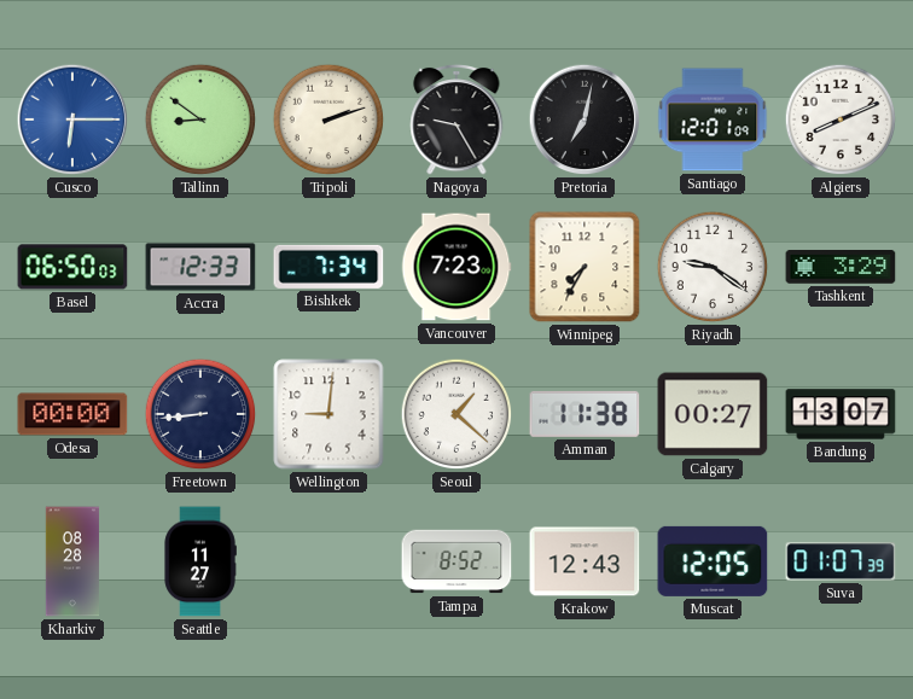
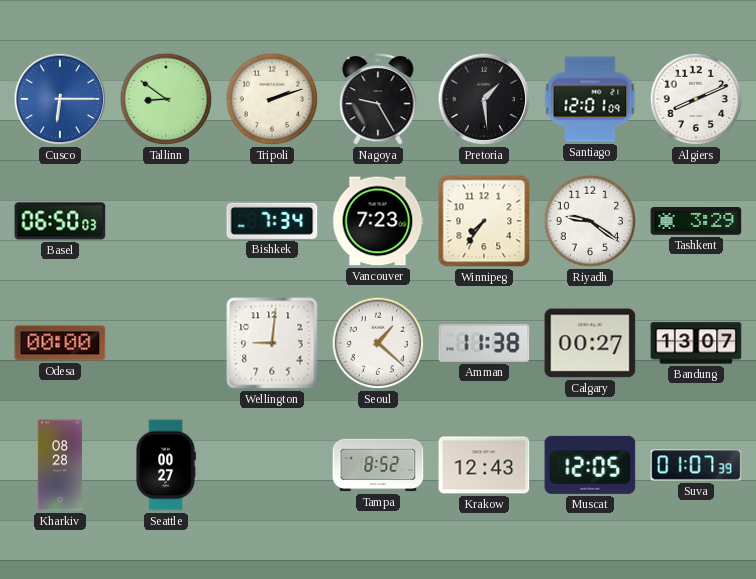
Pretoria: 7:02 -> 1:29 (484, 99)
Accra: 12:33 -> none (200, 267)
Winnipeg: 7:35 -> 7:36 (484, 221)
Freetown: 8:44 -> none (200, 414)
Seattle: 11:27 -> 00:27 (166, 465)
